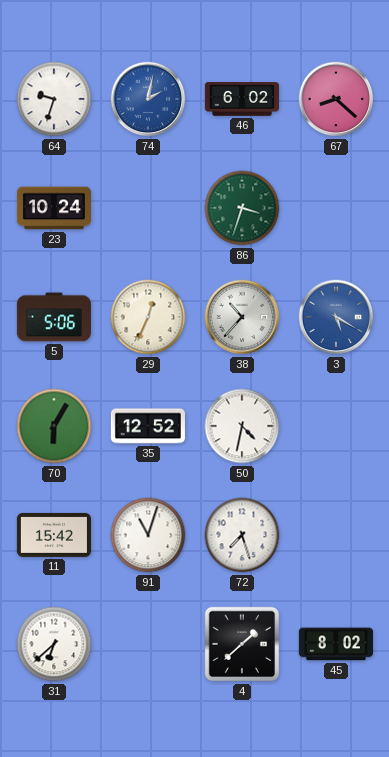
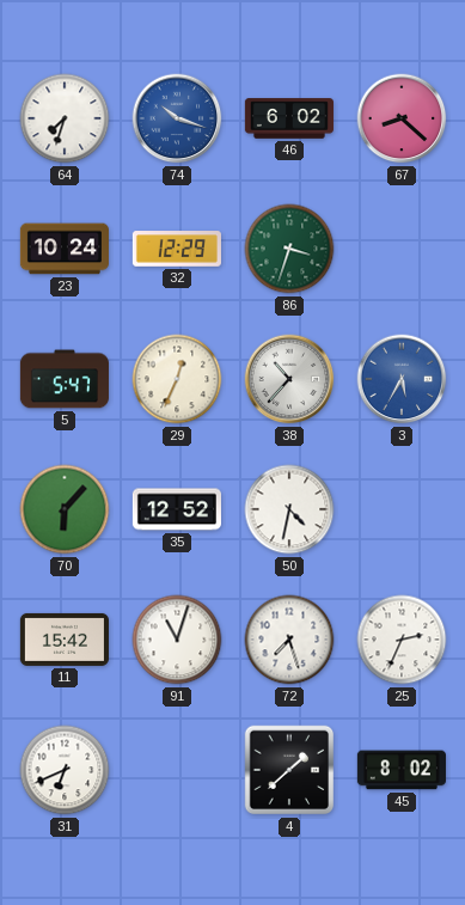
64: 9:33 -> 7:33 (65, 118)
74: 2:02 -> 10:18 (177, 118)
32: none -> 12:29 (177, 249)
5: 5:06 -> 5:47 (65, 379)
3: 5:20 -> 5:35 (402, 379)
70: 6:05 -> 6:07 (65, 509)
25: none -> 2:34 (402, 640)
31: 6:38 -> 6:41 (65, 770)
